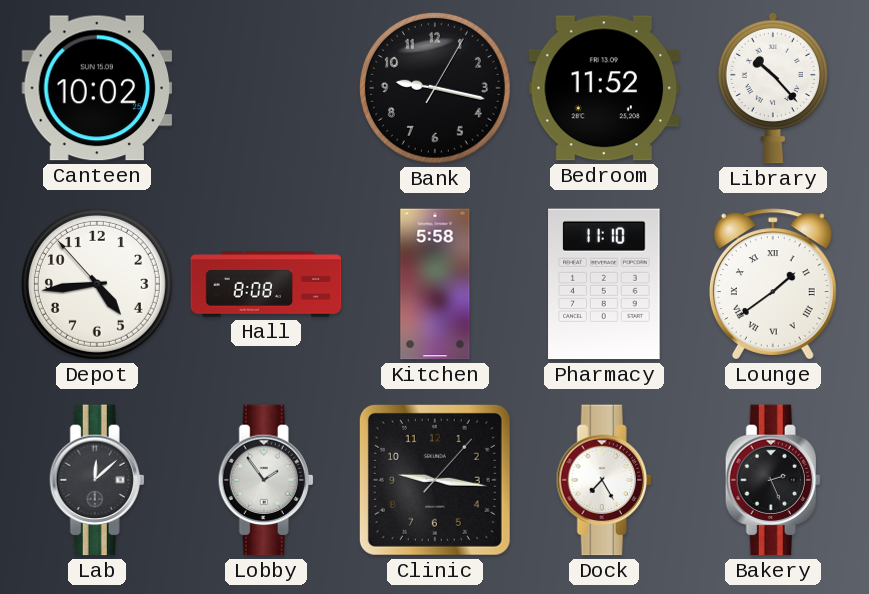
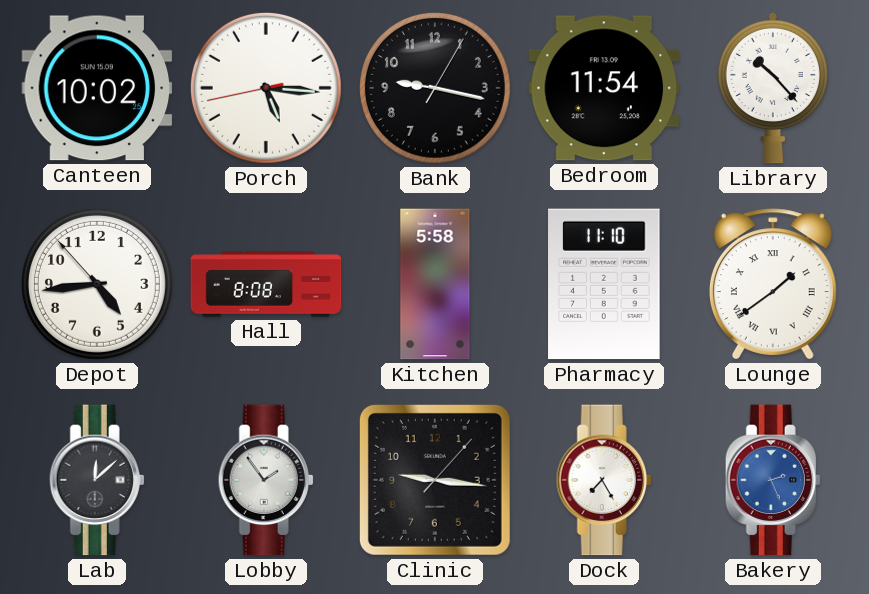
Porch: none -> 5:15 (266, 88)
Bedroom: 11:52 -> 11:54 (604, 88)
Bakery dial: black -> blue (773, 480)
